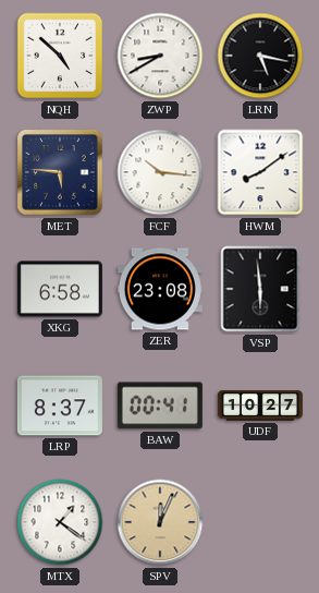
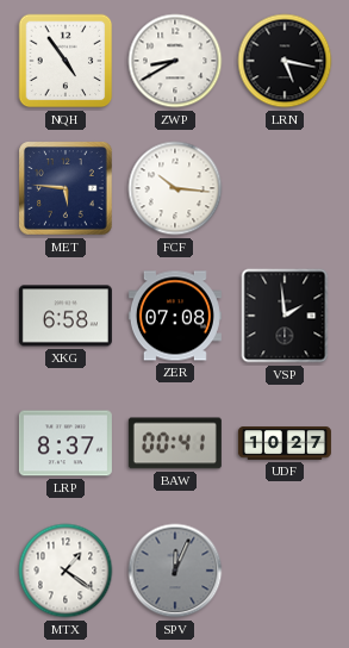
NQH: 4:52 -> 4:54 (66, 61)
HWM: 8:09 -> none (260, 172)
ZER: 23:08 -> 07:08 (175, 316)
VSP: 5:59 -> 1:59 (285, 316)
SPV dial: champagne -> grey (175, 571)
